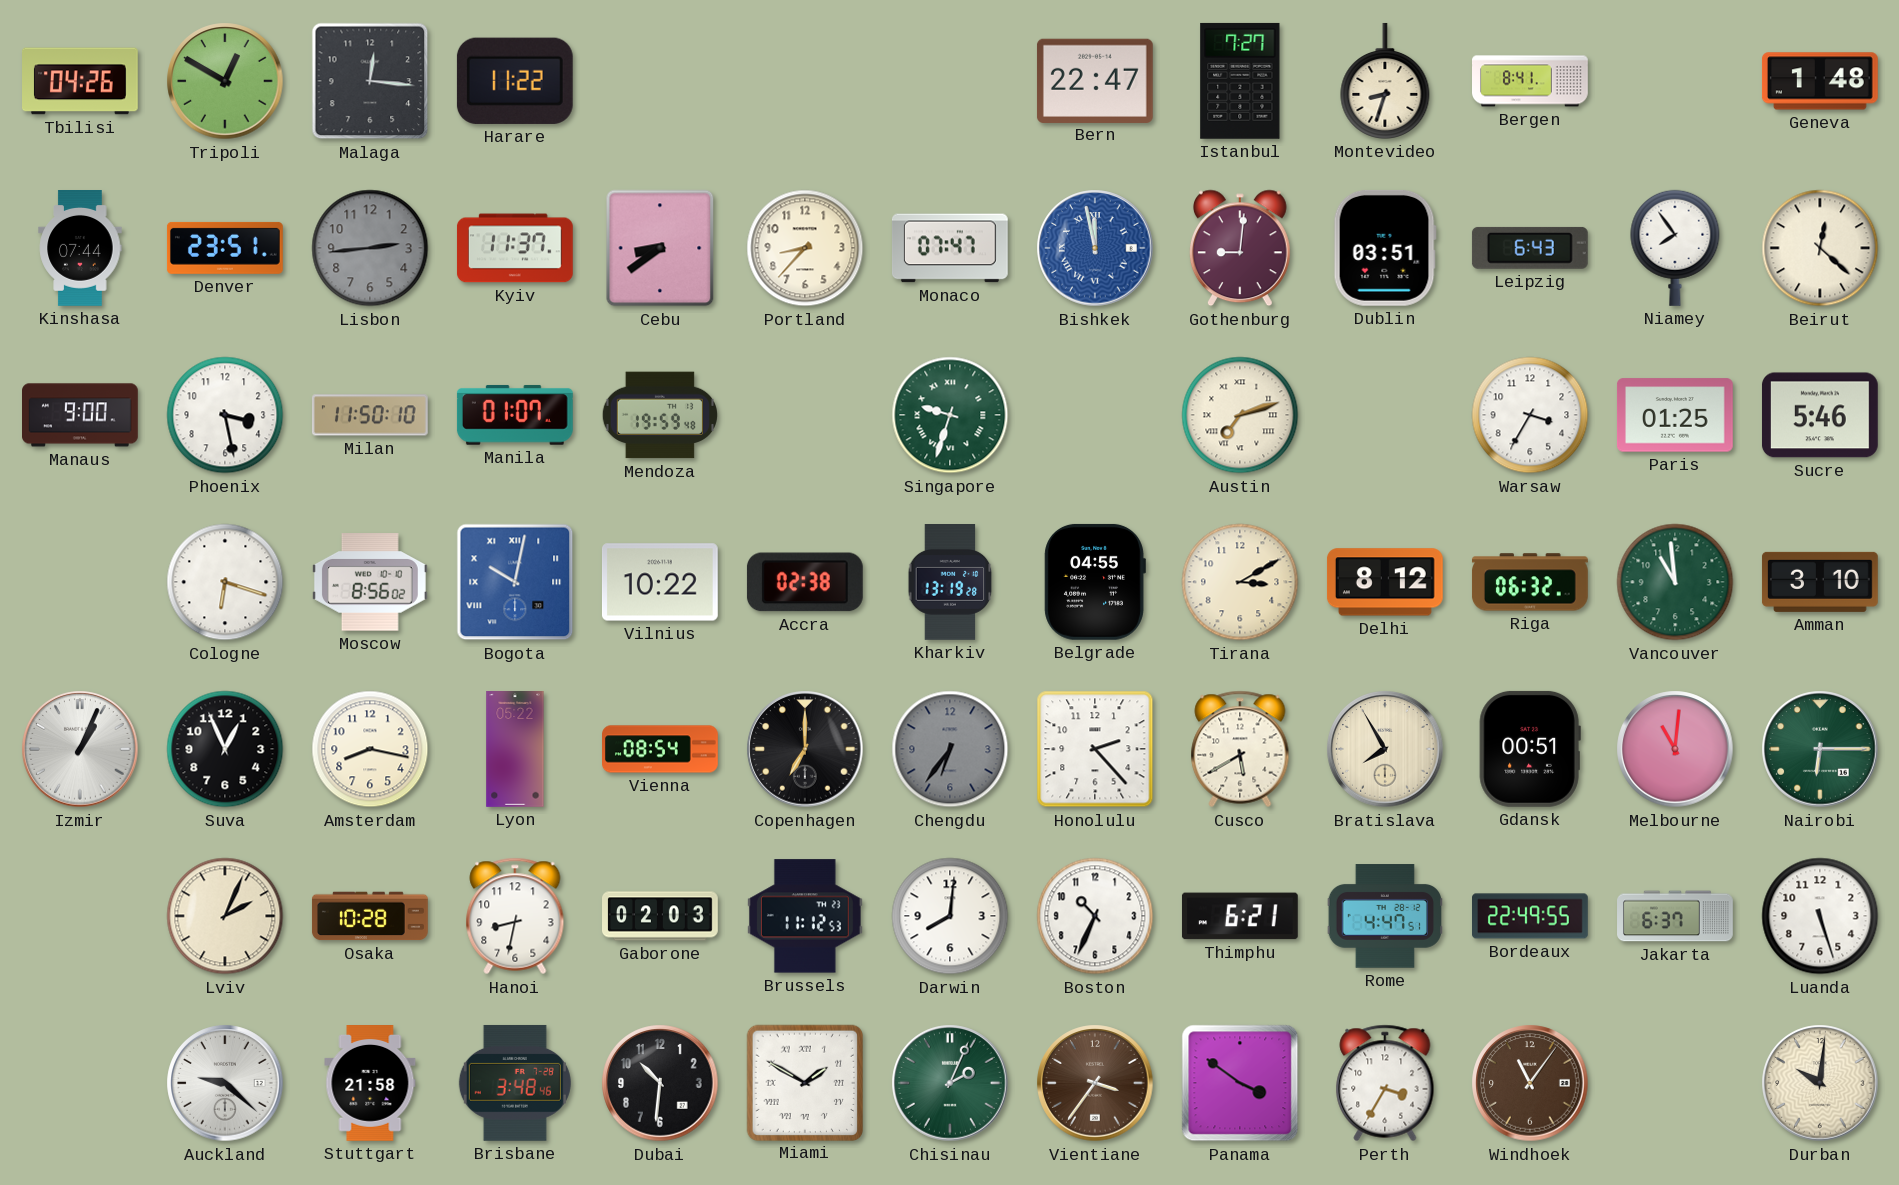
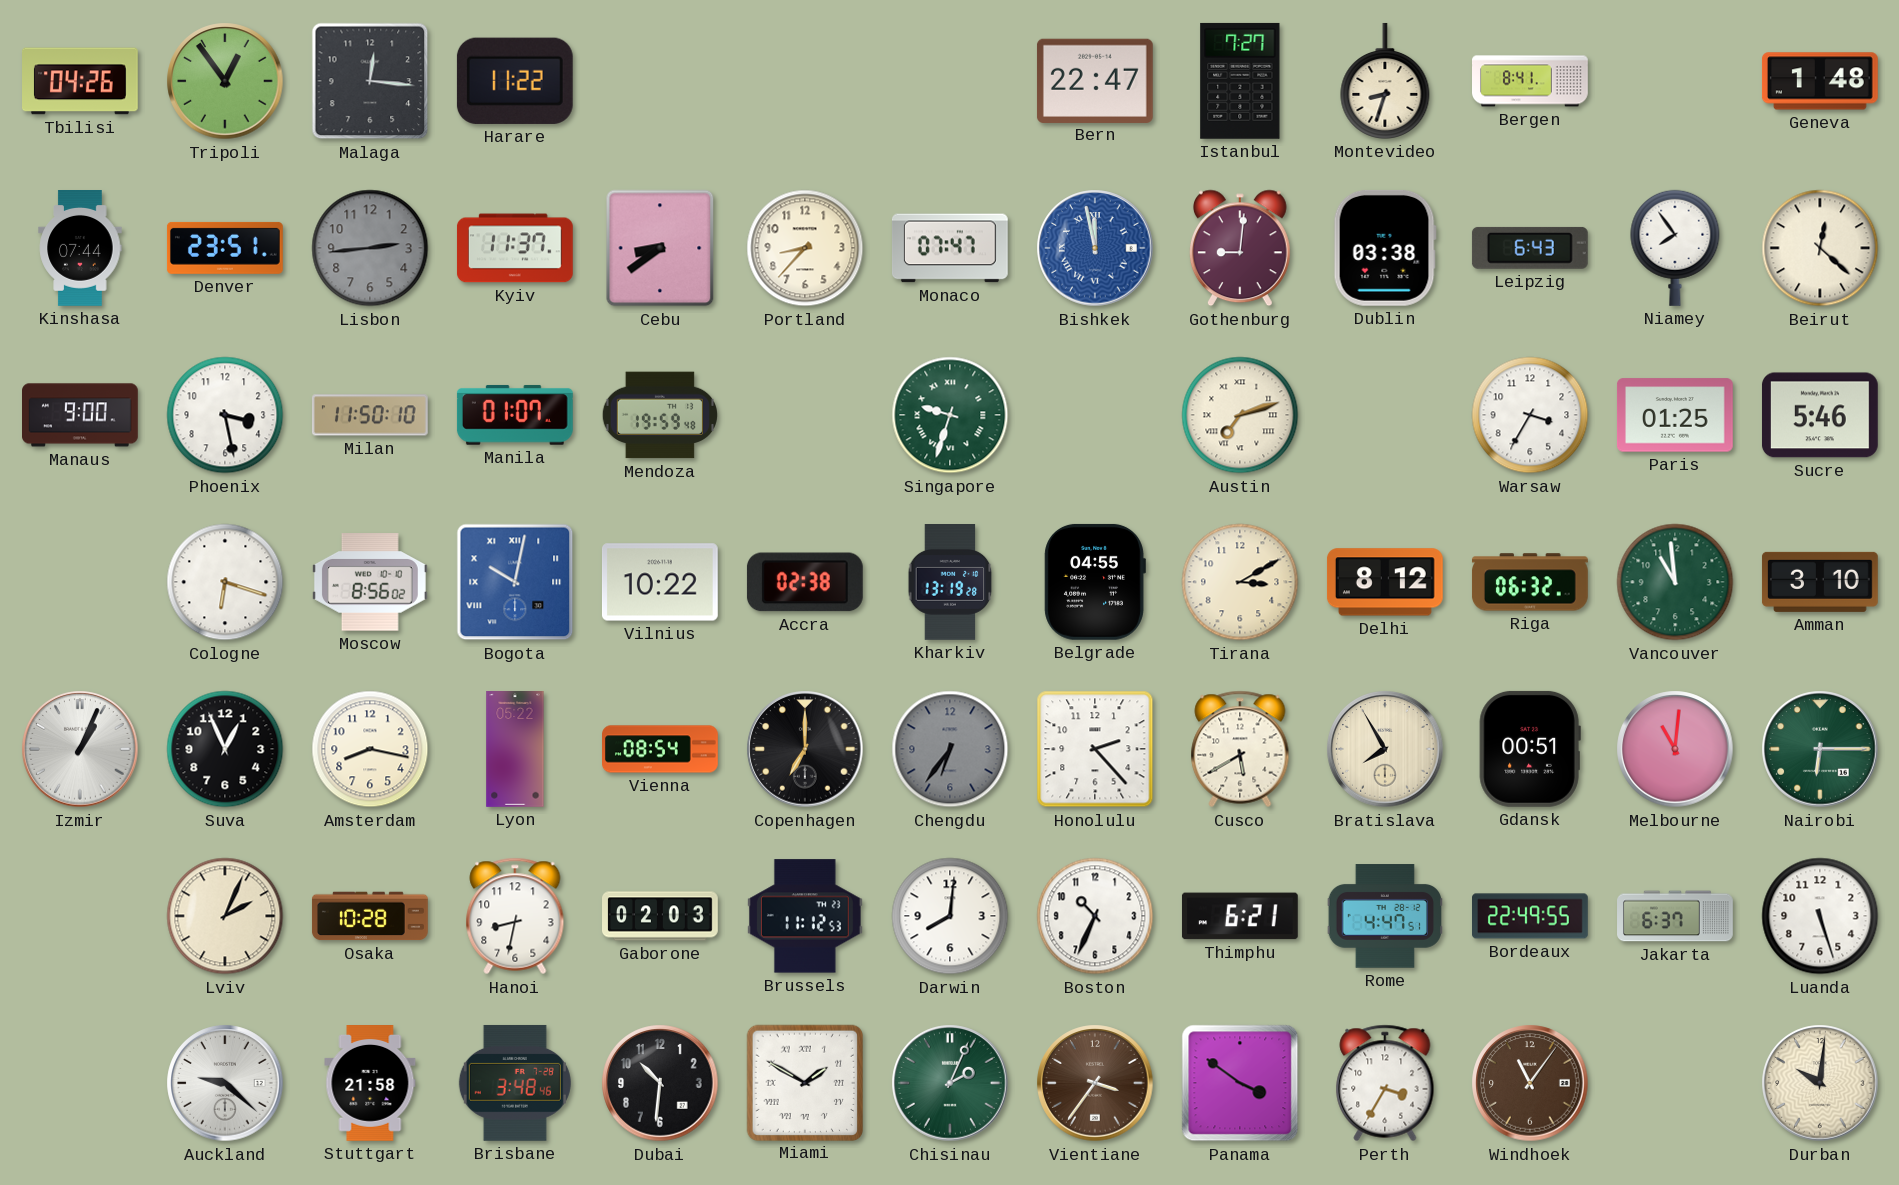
Tripoli: 12:50 -> 12:54 (225, 81)
Dublin: 03:51 -> 03:38 (1385, 248)
